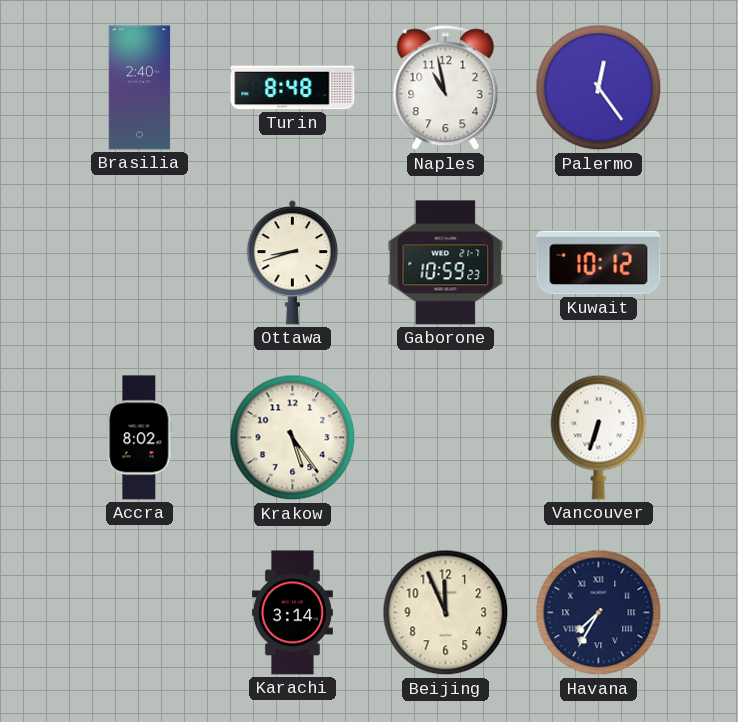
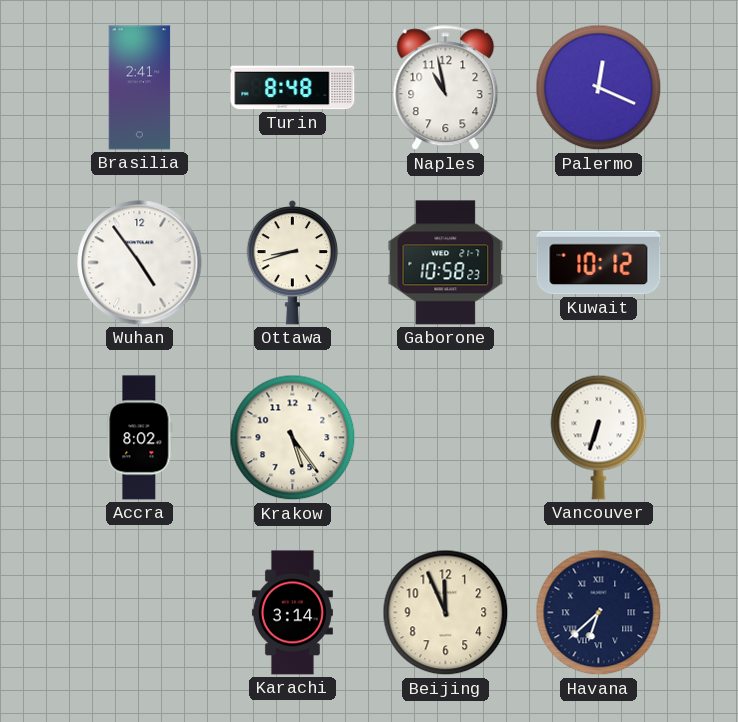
Brasilia: 2:40 -> 2:41 (140, 88)
Palermo: 12:24 -> 12:19 (599, 88)
Wuhan: none -> 4:54 (140, 263)
Gaborone: 10:59 -> 10:58 (446, 263)
Havana: 7:35 -> 6:38 (599, 613)
